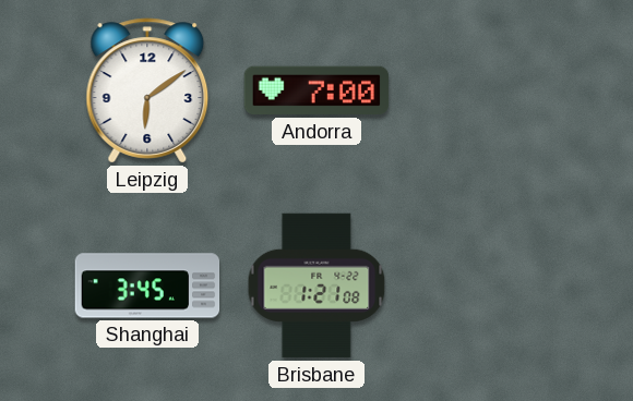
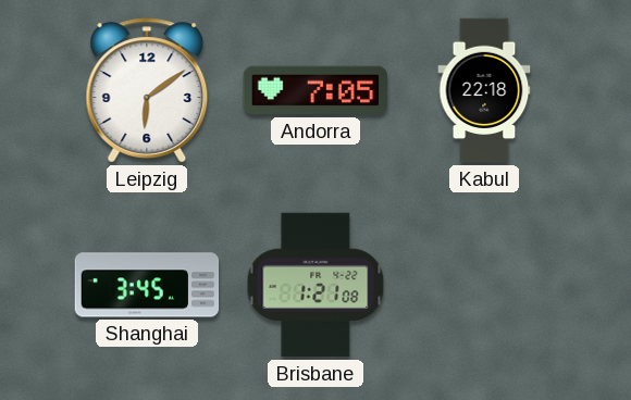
Andorra: 7:00 -> 7:05 (315, 90)
Kabul: none -> 22:18 (484, 90)
